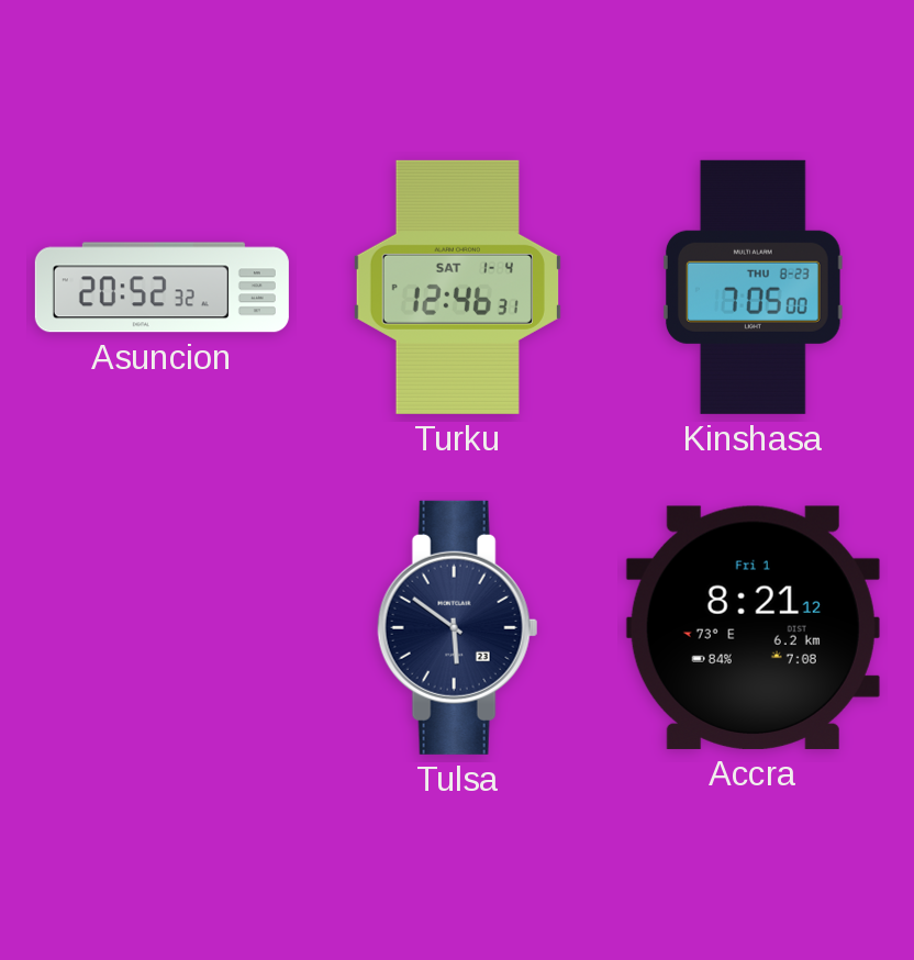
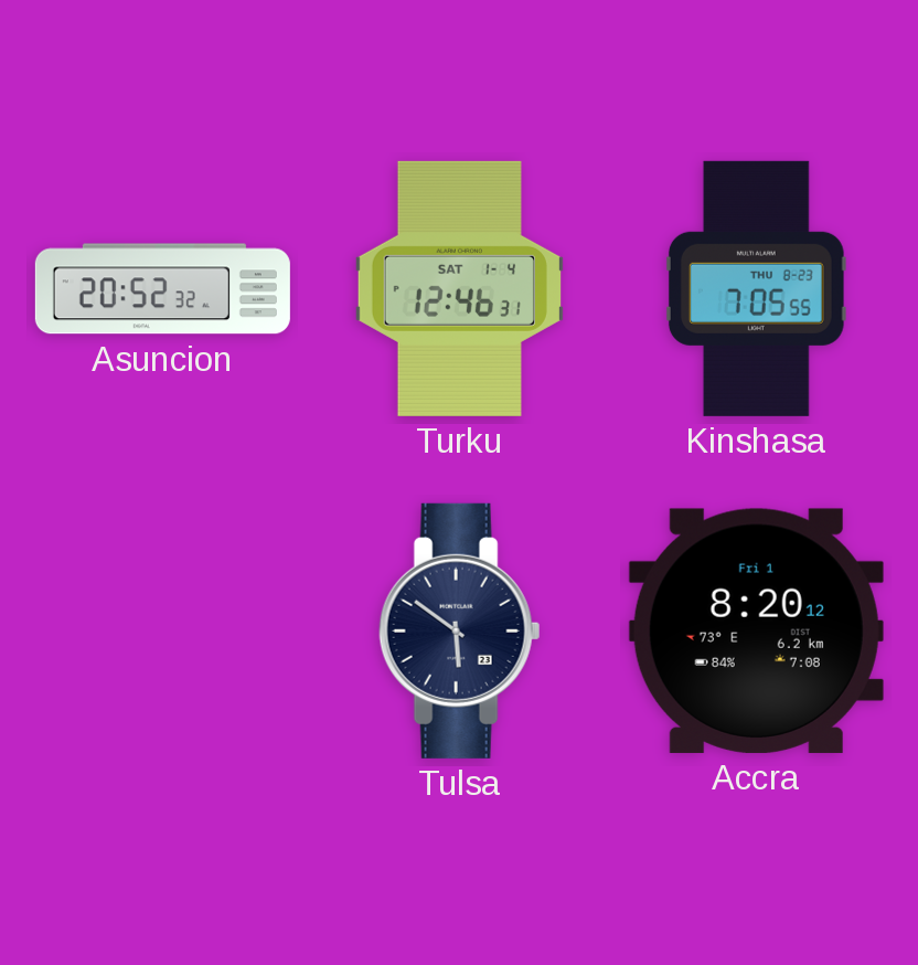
Kinshasa: 7:05:00 -> 7:05:55 (756, 288)
Accra: 8:21 -> 8:20 (756, 630)
